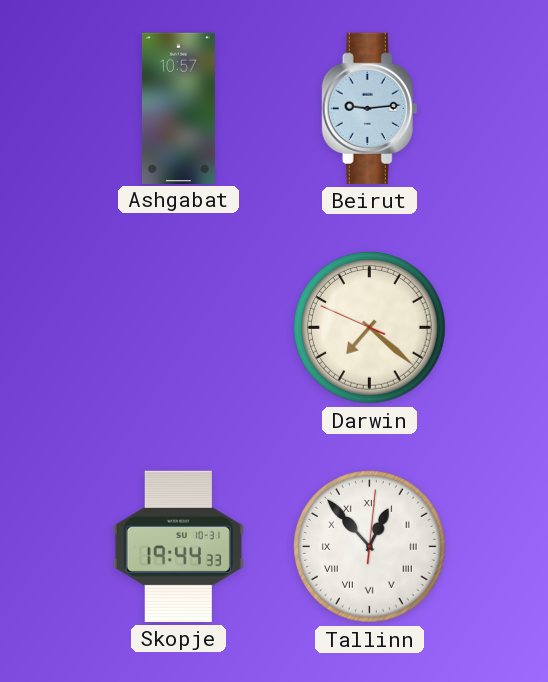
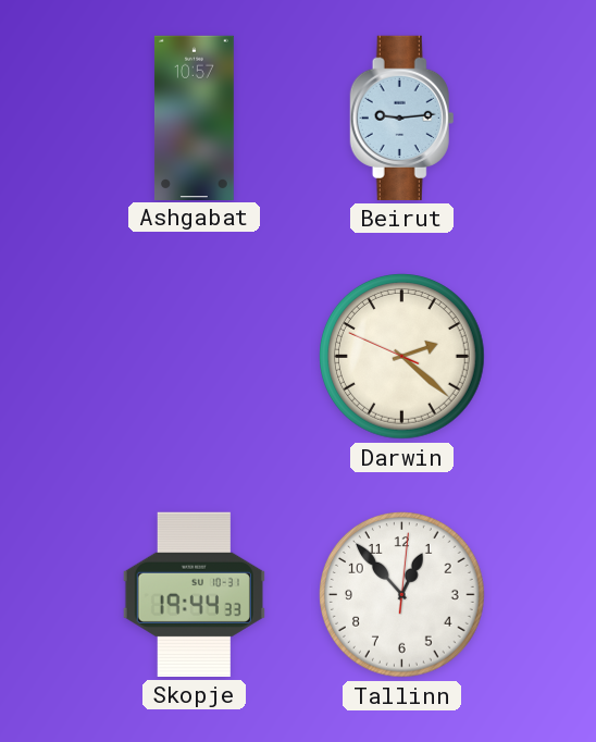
Darwin: 7:21 -> 2:21 (402, 357)
Tallinn numerals: Roman -> Arabic (402, 595)
